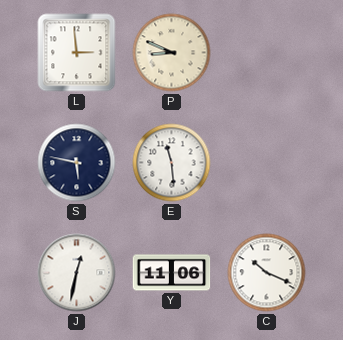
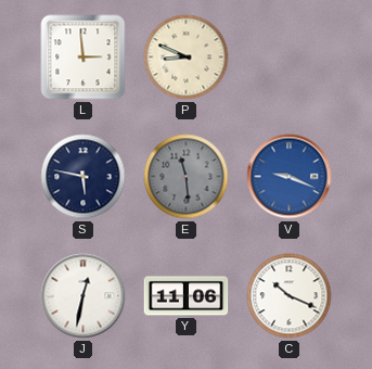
E dial: white -> grey (187, 177)
V: none -> 9:19 (290, 177)
